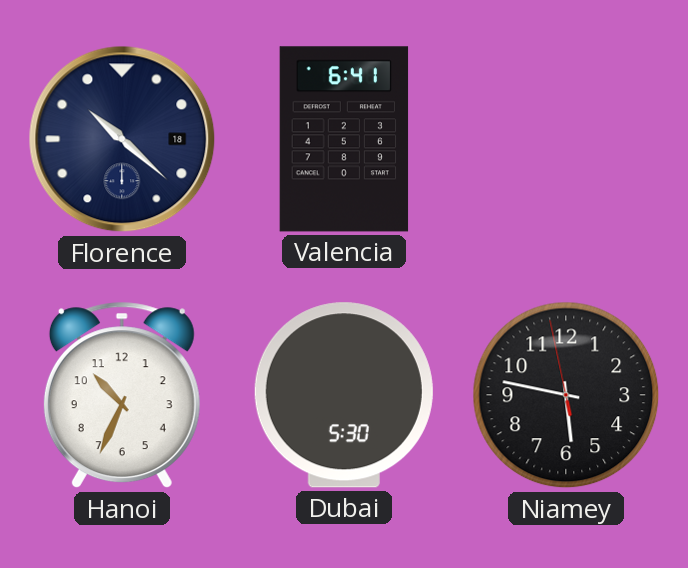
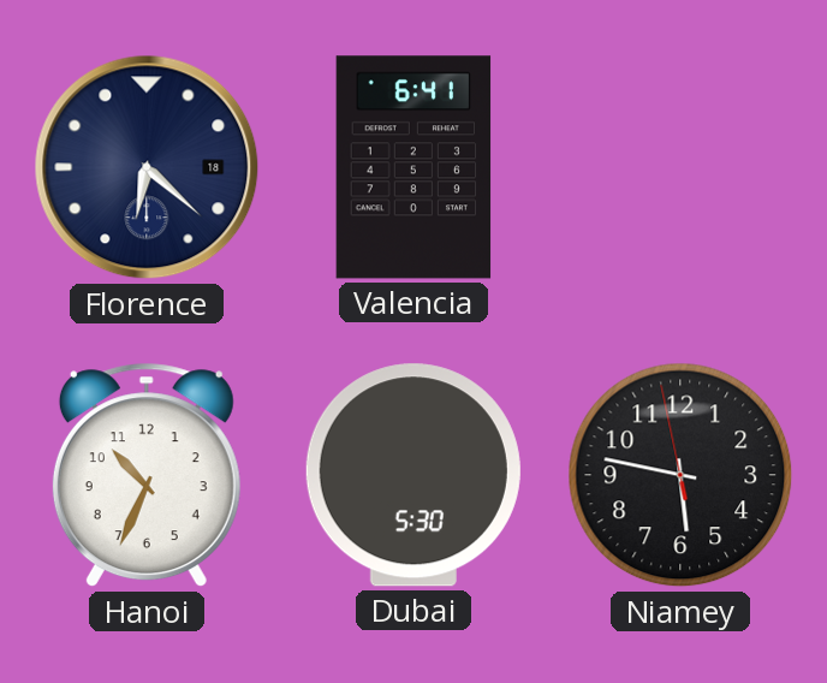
Florence: 10:22 -> 6:22 (147, 167)
